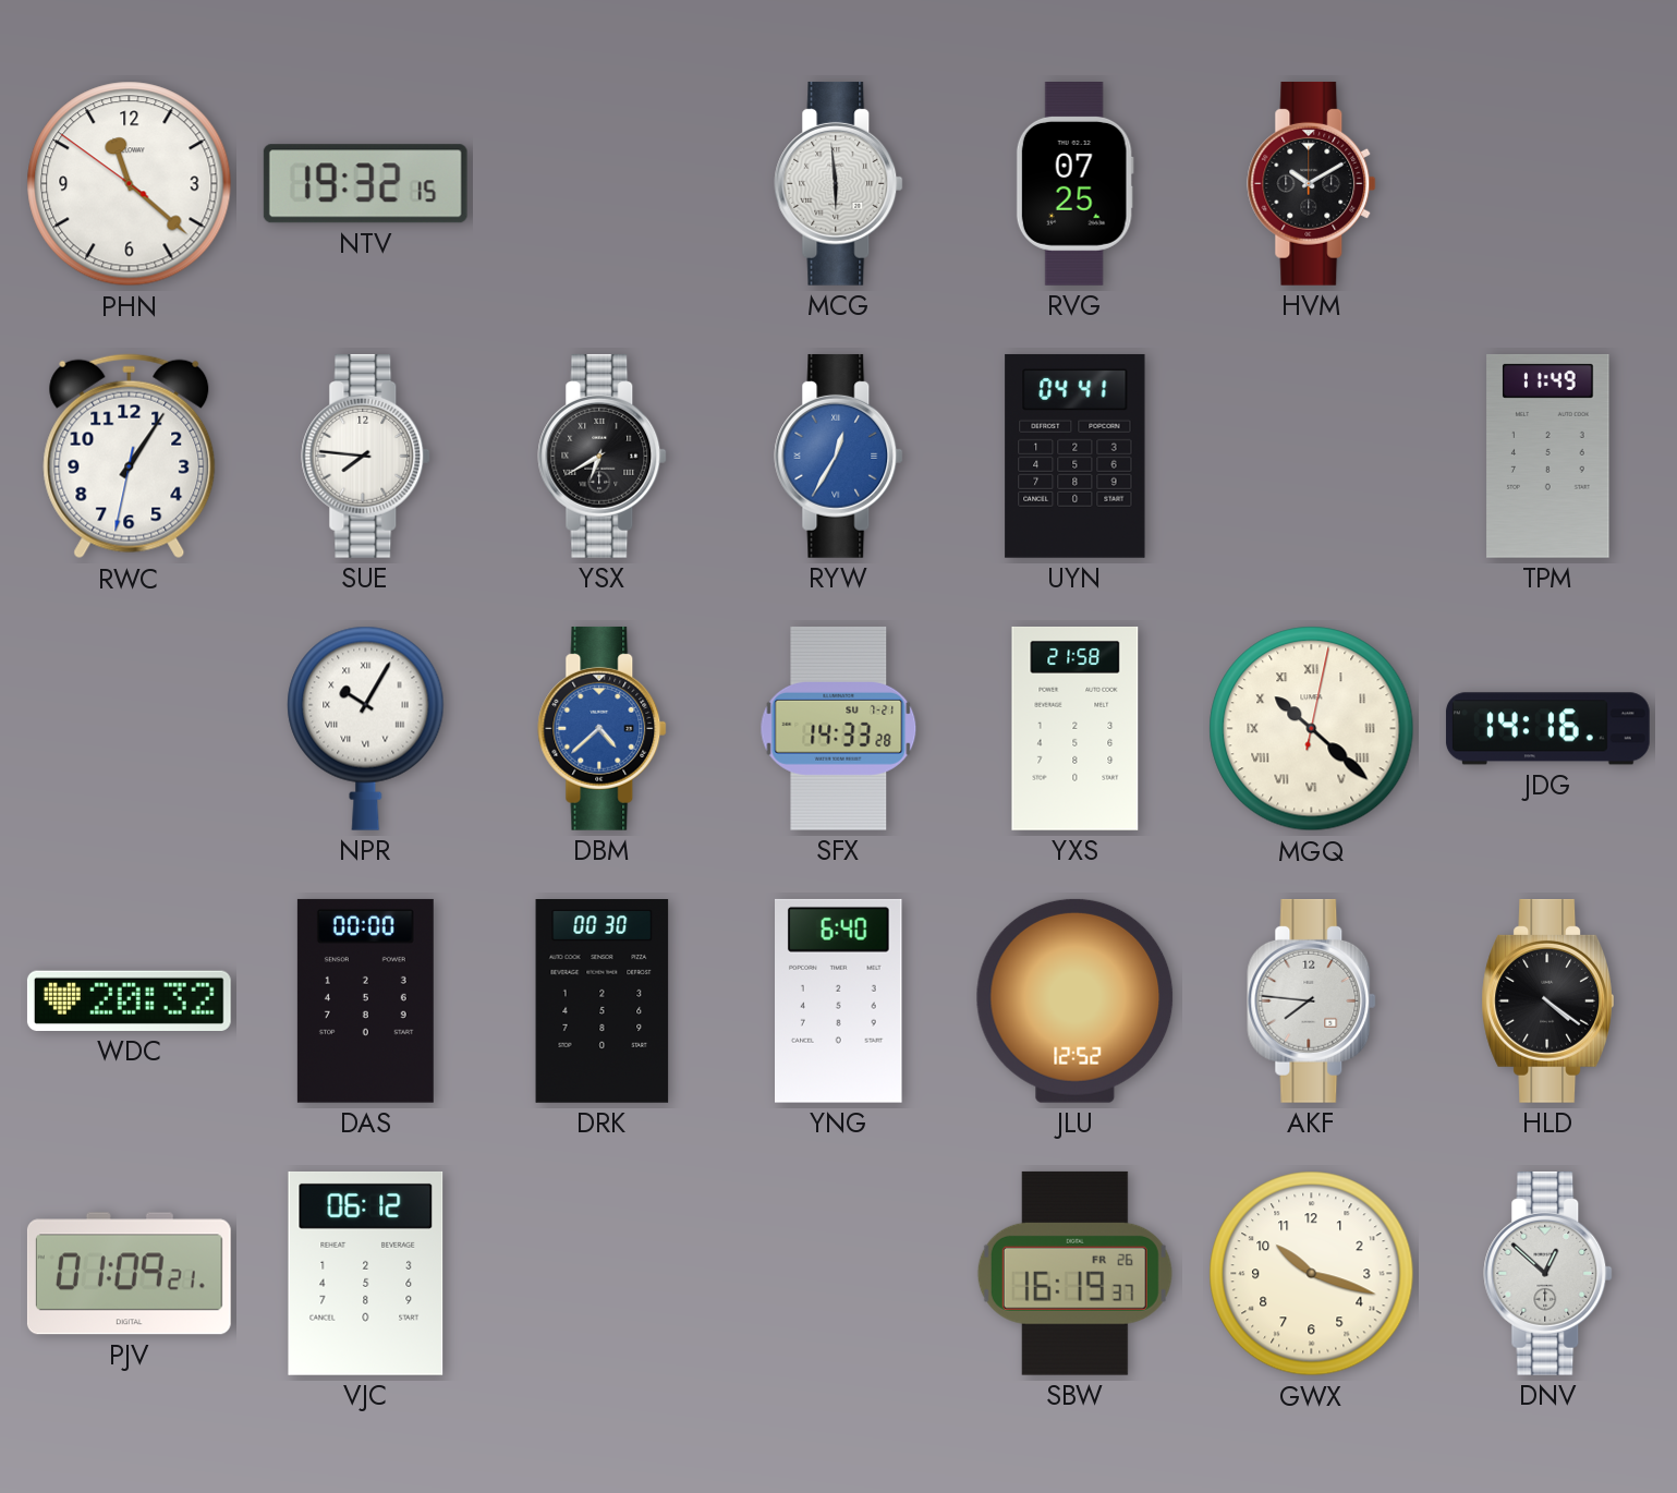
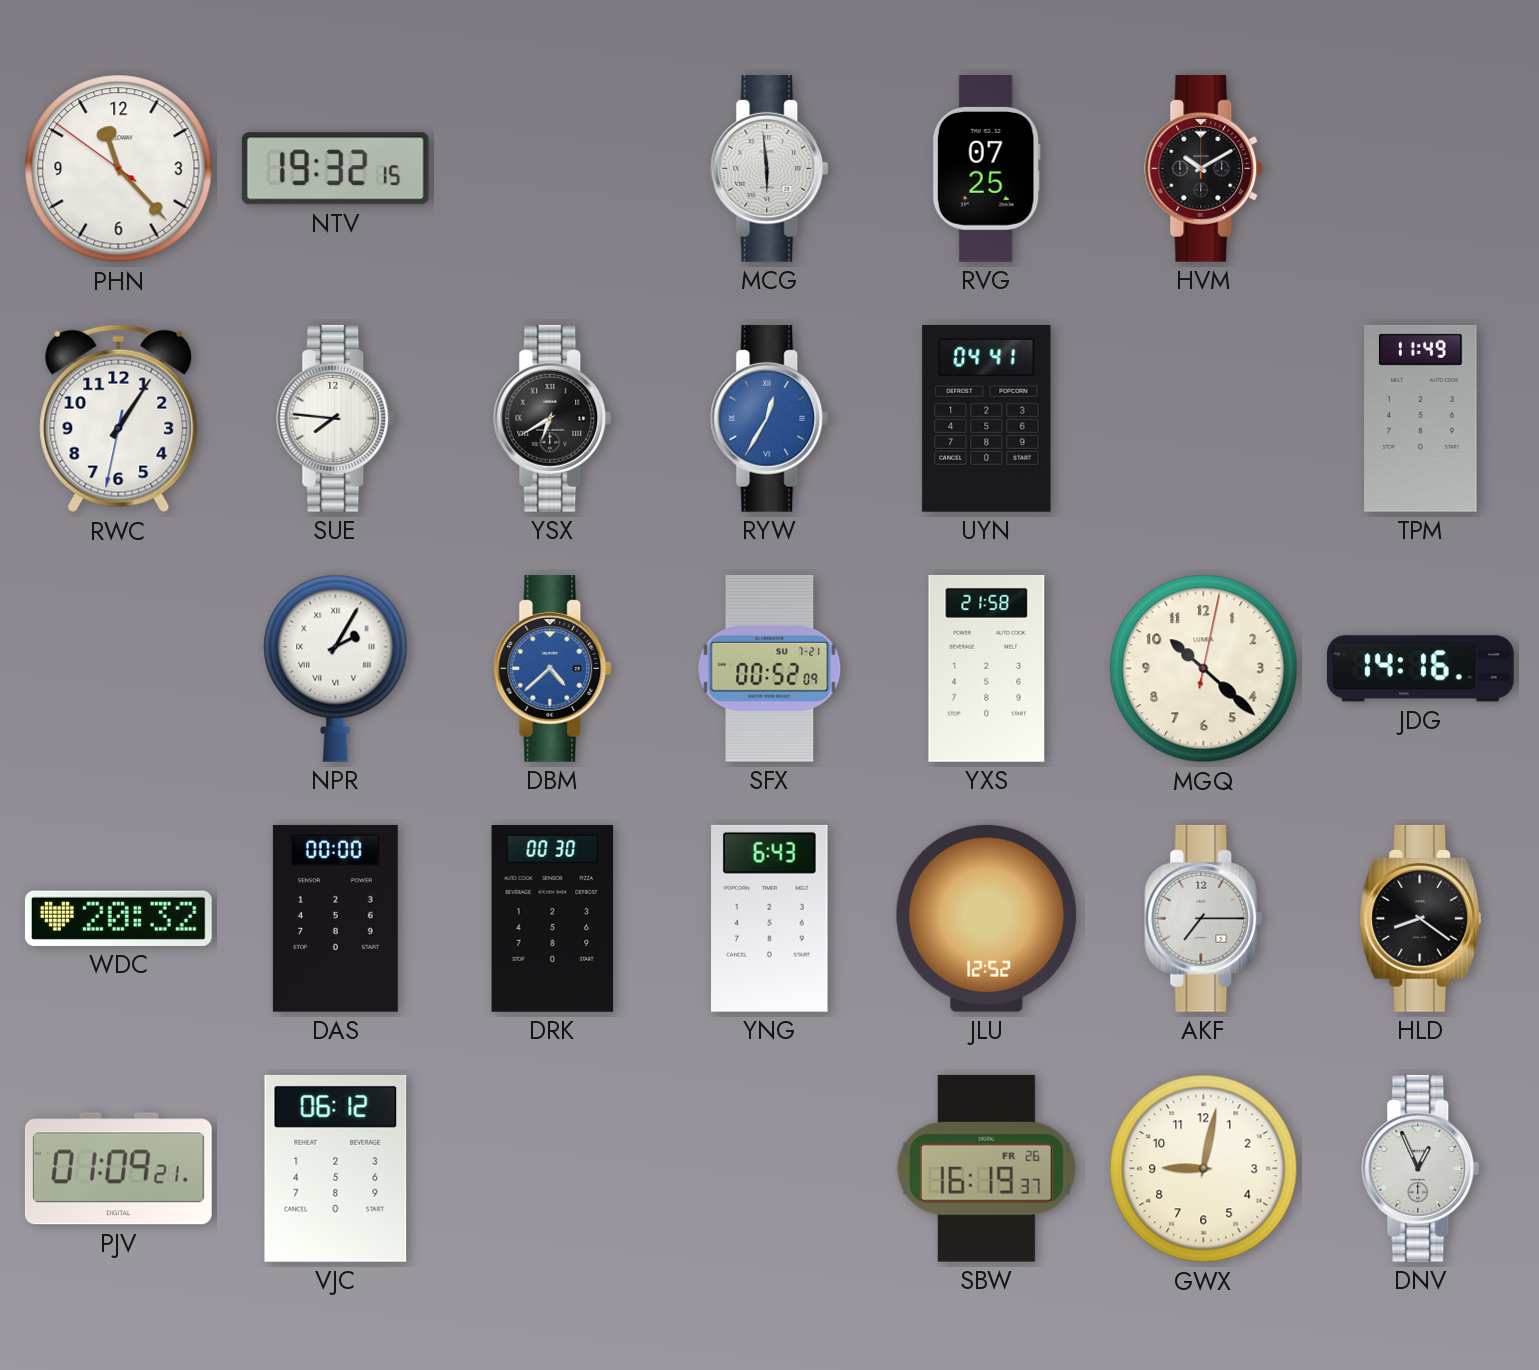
PHN: 11:21 -> 11:22 (119, 169)
NPR: 10:05 -> 2:05 (336, 668)
SFX: 14:33 -> 00:52 (770, 668)
MGQ numerals: Roman -> Arabic (1204, 669)
YNG: 6:40 -> 6:43 (770, 918)
AKF: 7:46 -> 7:15 (1204, 918)
HLD: 4:21 -> 8:21 (1420, 918)
GWX: 10:18 -> 9:02 (1204, 1169)
DNV: 12:52 -> 12:56 (1421, 1168)
